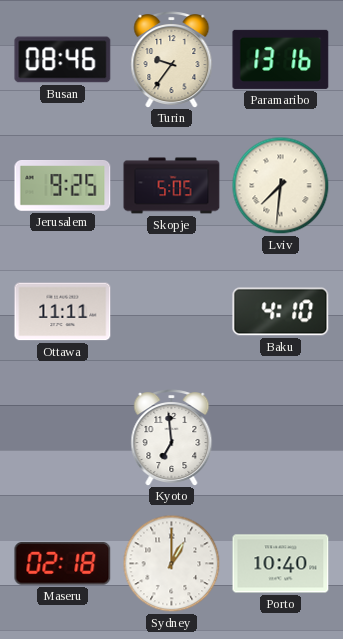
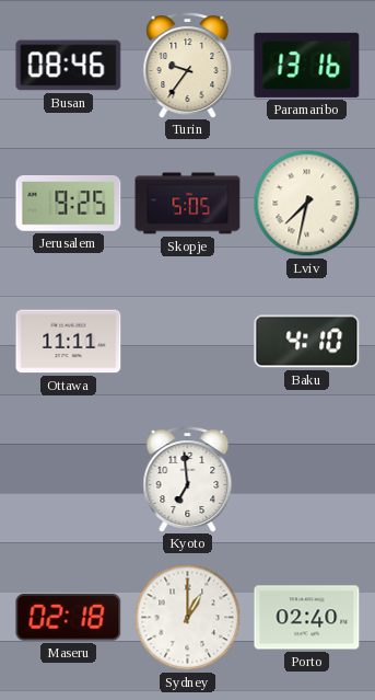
Lviv: 7:31 -> 7:32 (307, 204)
Porto: 10:40 -> 02:40 (307, 618)
